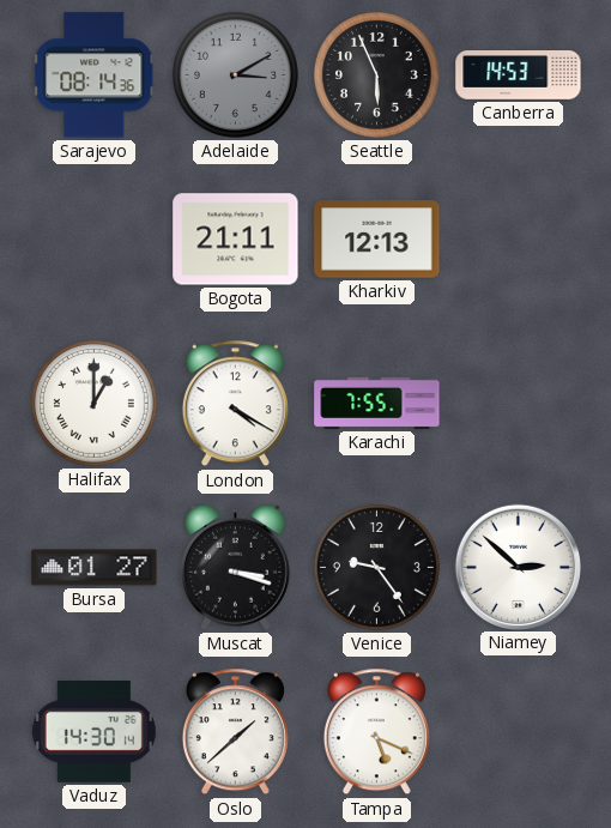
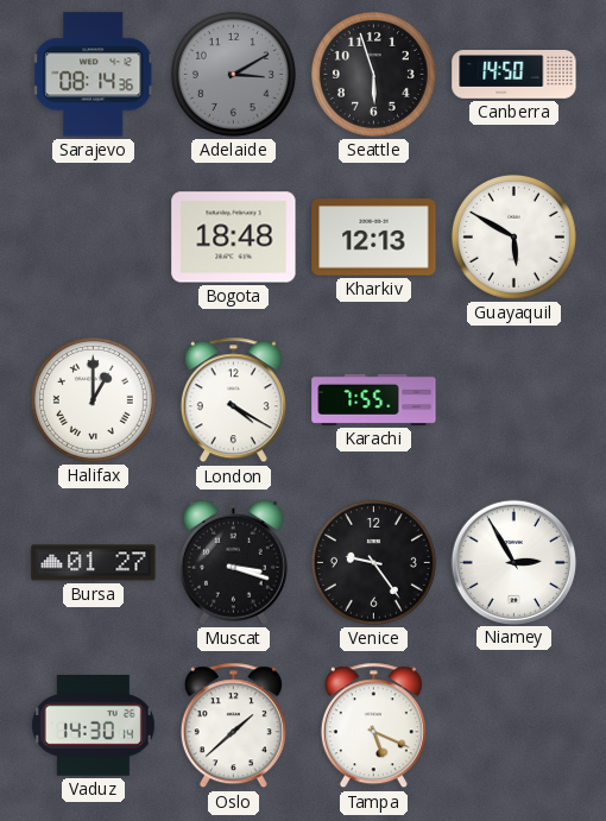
Seattle: 5:56 -> 5:57 (373, 74)
Canberra: 14:53 -> 14:50 (515, 75)
Bogota: 21:11 -> 18:48 (234, 238)
Guayaquil: none -> 5:50 (513, 236)
Niamey: 2:52 -> 2:55 (513, 562)
